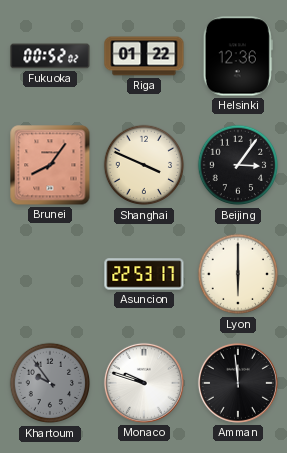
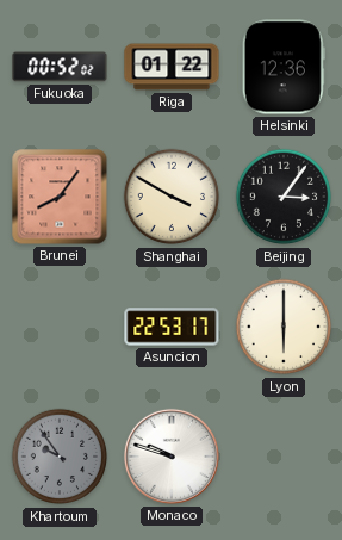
Shanghai: 3:49 -> 3:50 (172, 197)
Amman: 11:59 -> none (238, 383)
